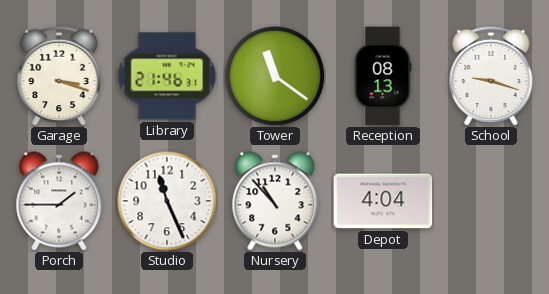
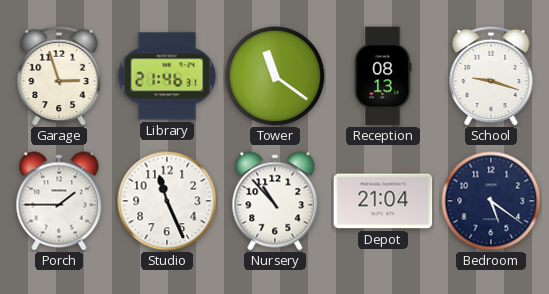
Garage: 3:18 -> 2:57 (59, 76)
Depot: 4:04 -> 21:04 (383, 201)
Bedroom: none -> 5:21 (491, 201)
